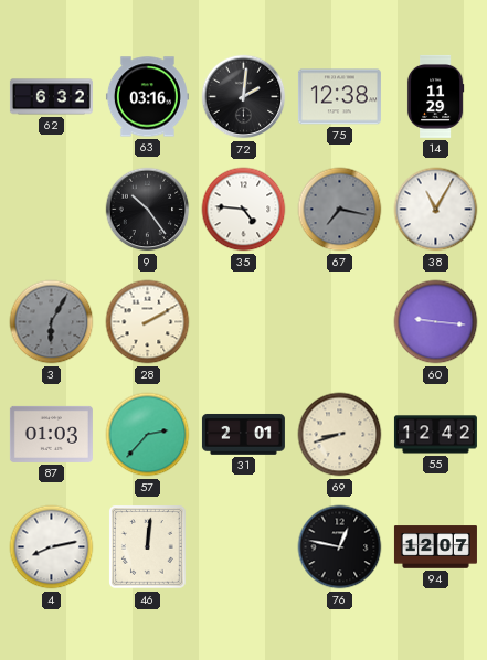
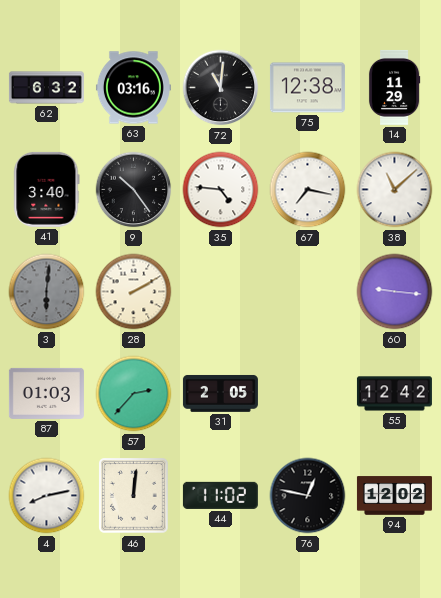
72: 2:01 -> 11:01 (221, 88)
41: none -> 3:40 (47, 189)
67 dial: grey -> white (308, 190)
38: 11:05 -> 11:08 (395, 190)
3: 6:05 -> 6:01 (47, 292)
31: 2:01 -> 2:05 (220, 393)
69: 8:42 -> none (340, 435)
44: none -> 11:02 (220, 495)
94: 12:07 -> 12:02 (394, 496)
